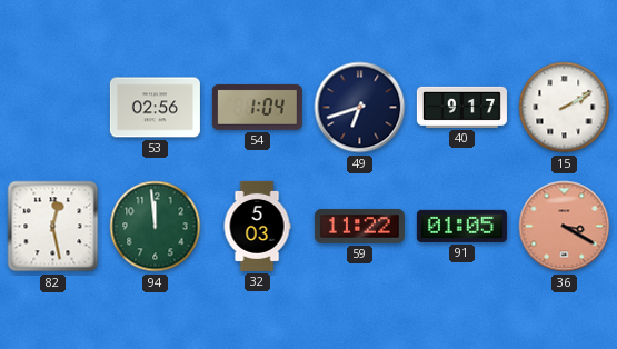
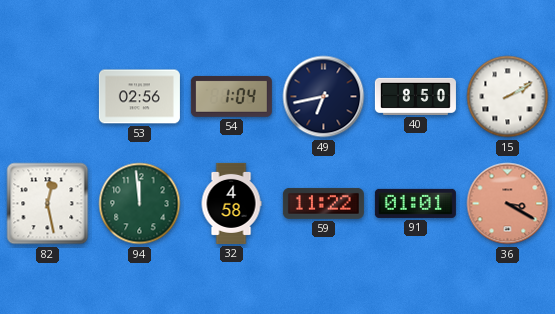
49: 6:42 -> 6:43 (324, 97)
40: 9:17 -> 8:50 (415, 96)
32: 5:03 -> 4:58 (231, 203)
91: 01:05 -> 01:01 (415, 203)
